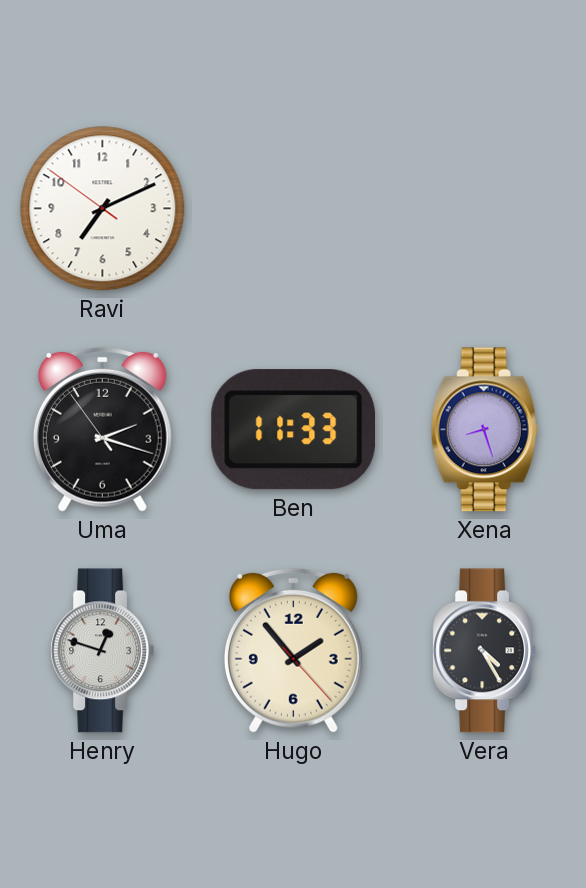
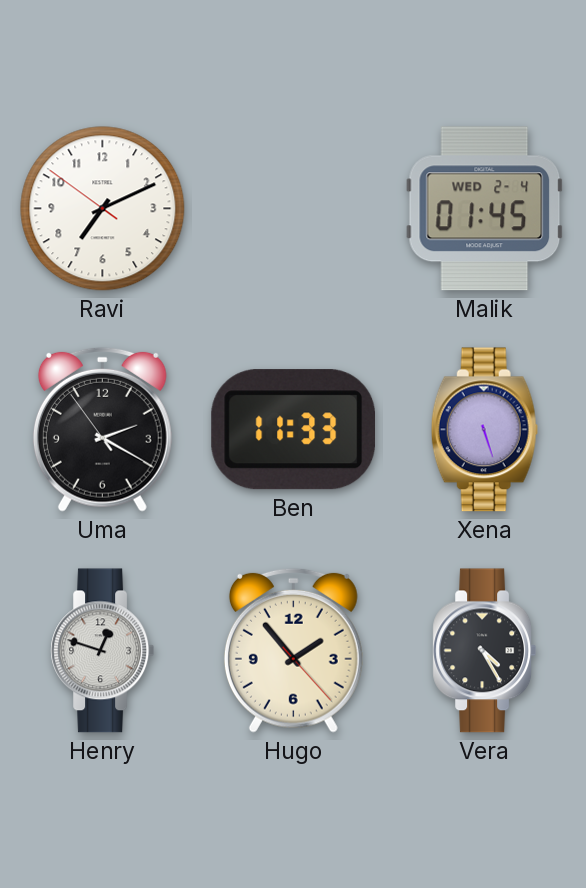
Malik: none -> 01:45 (485, 209)
Uma: 2:17 -> 2:19 (102, 429)
Xena: 8:27 -> 5:27 (484, 430)
